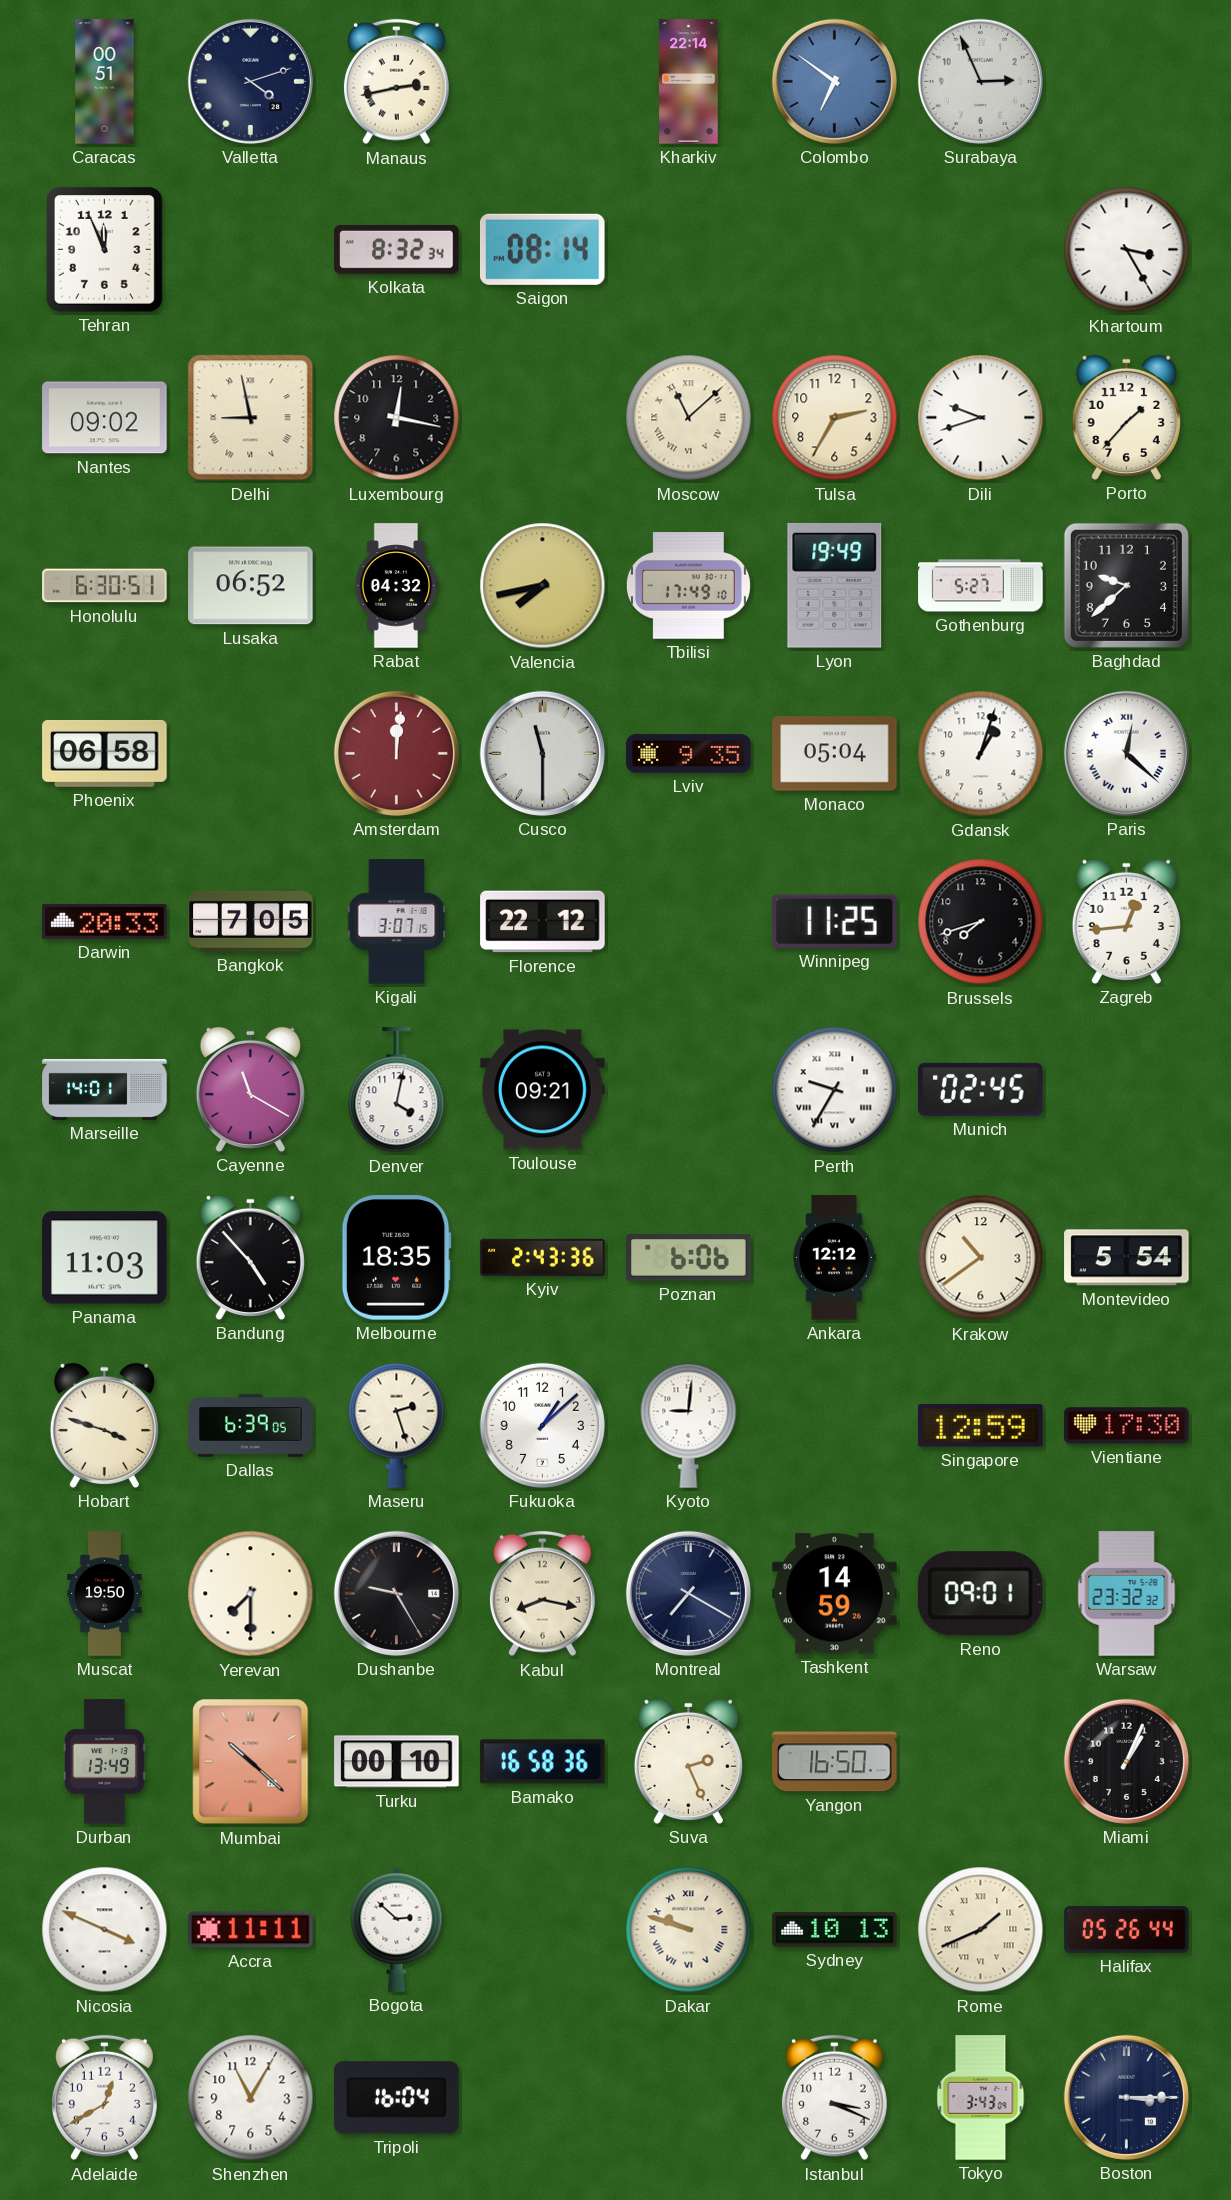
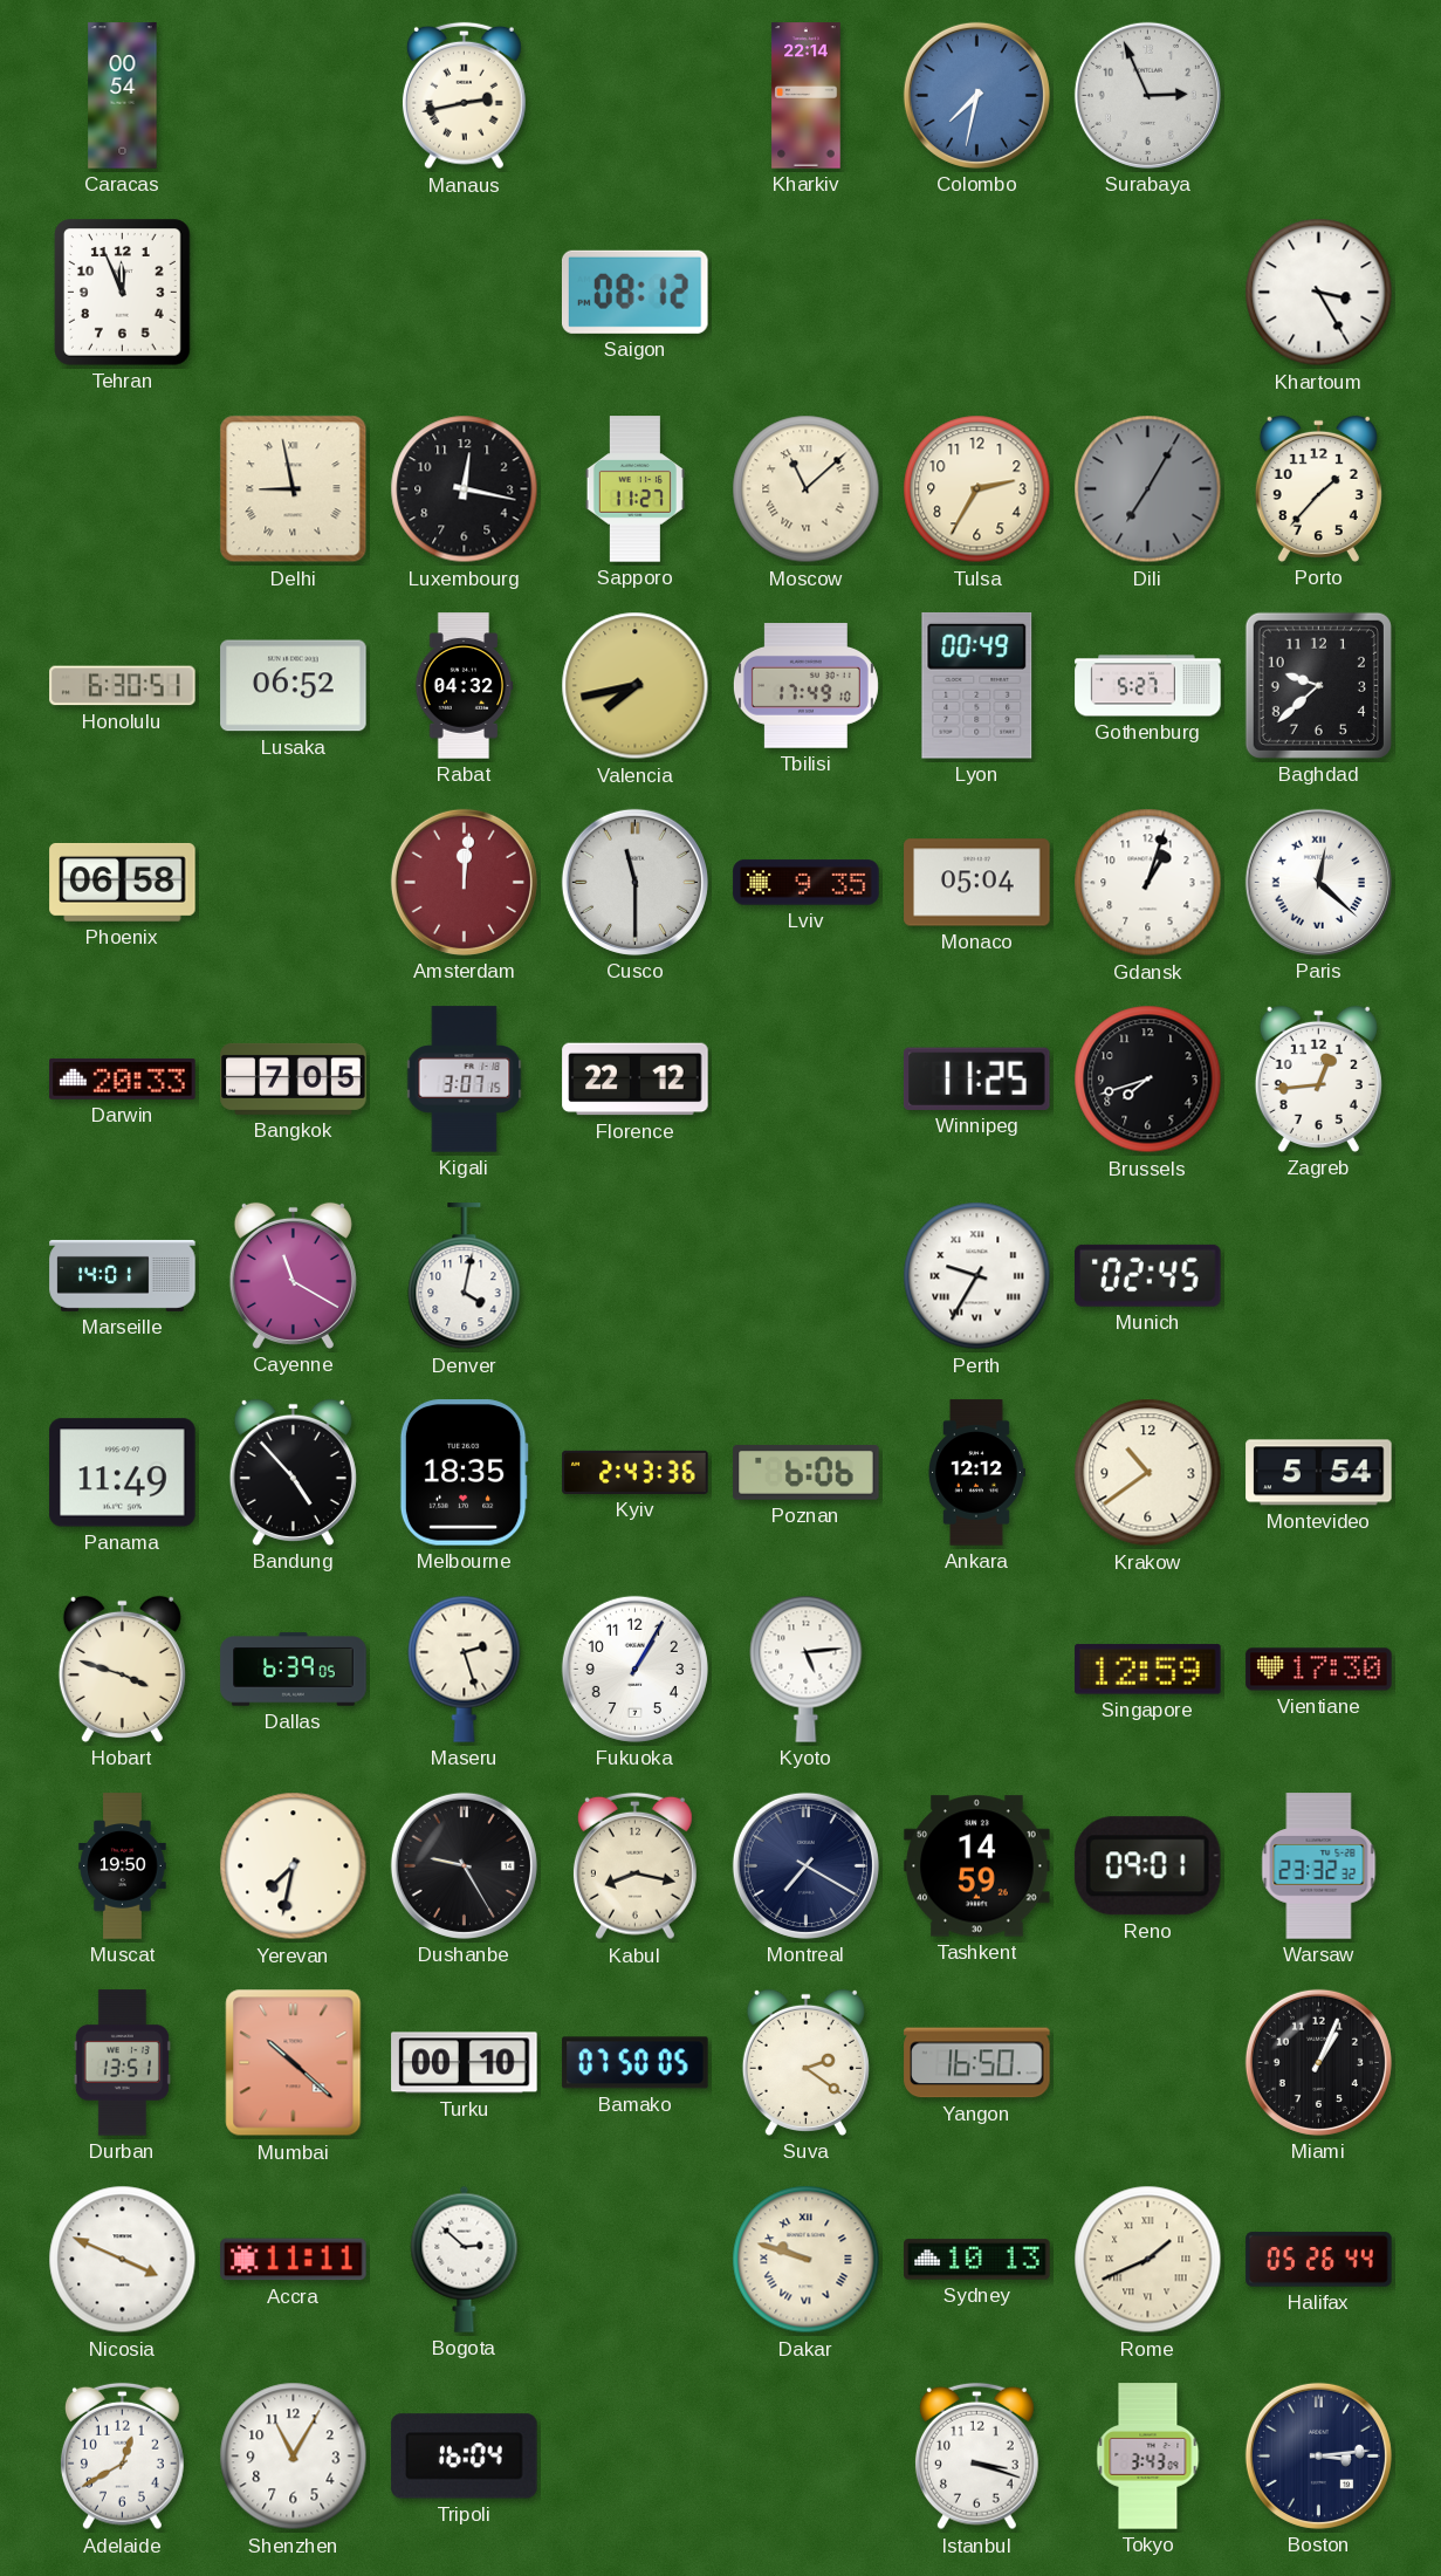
Caracas: 00:51 -> 00:54 (123, 96)
Valletta: 4:12 -> none (250, 81)
Colombo: 6:51 -> 7:32 (976, 95)
Kolkata: 8:32 -> none (397, 249)
Saigon: 08:14 -> 08:12 (634, 292)
Nantes: 09:02 -> none (105, 418)
Sapporo: none -> 11:27 (634, 489)
Dili: 9:42 -> 7:05 (1148, 489)
Dili dial: white -> grey (1148, 489)
Lyon: 19:49 -> 00:49 (977, 686)
Toulouse: 09:21 -> none (543, 1090)
Panama: 11:03 -> 11:49 (123, 1473)
Fukuoka: 1:08 -> 1:05 (634, 1669)
Kyoto: 9:01 -> 5:14 (807, 1669)
Yerevan: 7:30 -> 7:32 (294, 1866)
Durban: 13:49 -> 13:51 (122, 2063)
Bamako: 16:58 -> 07:50 (636, 2063)
Suva: 2:26 -> 2:21 (805, 2062)
Istanbul: 3:19 -> 3:18 (976, 2457)
Boston: 3:15 -> 3:14 (1318, 2455)
